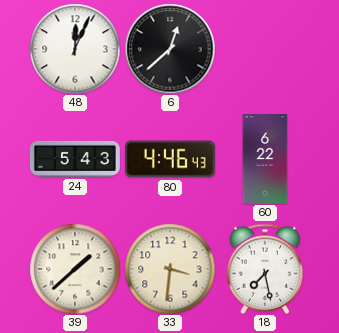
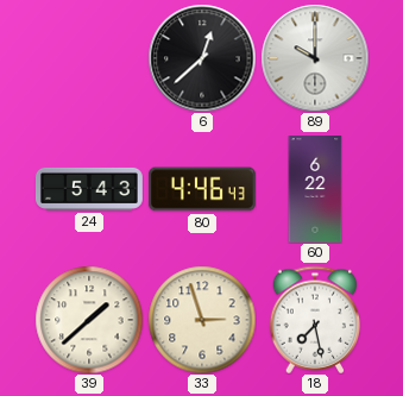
48: 12:04 -> none (75, 49)
89: none -> 10:00 (315, 58)
33: 3:31 -> 2:57 (202, 320)
